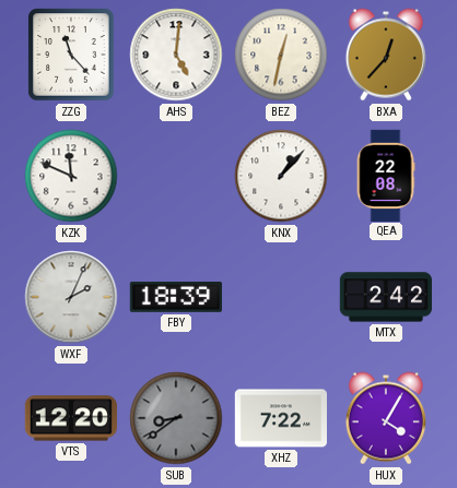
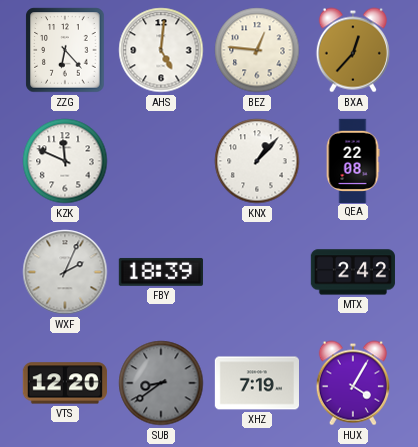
ZZG: 11:23 -> 6:23 (65, 50)
BEZ: 12:32 -> 12:46 (257, 50)
XHZ: 7:22 -> 7:19 (256, 383)
